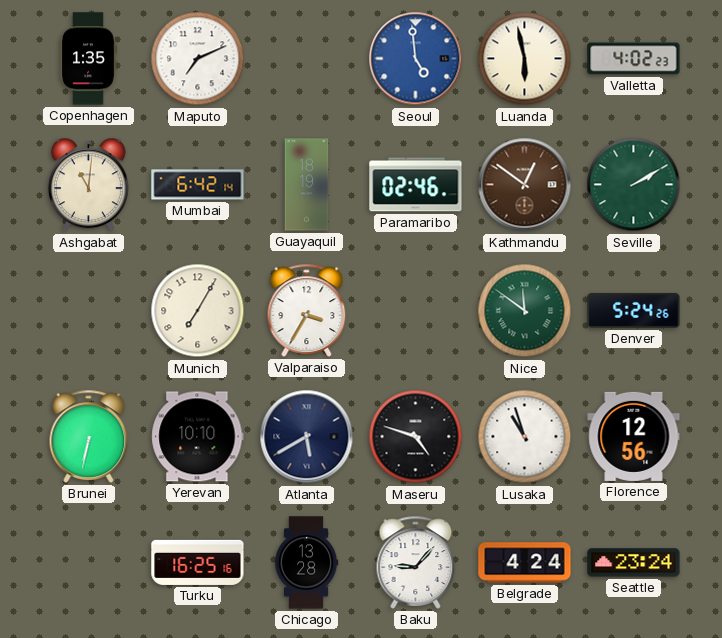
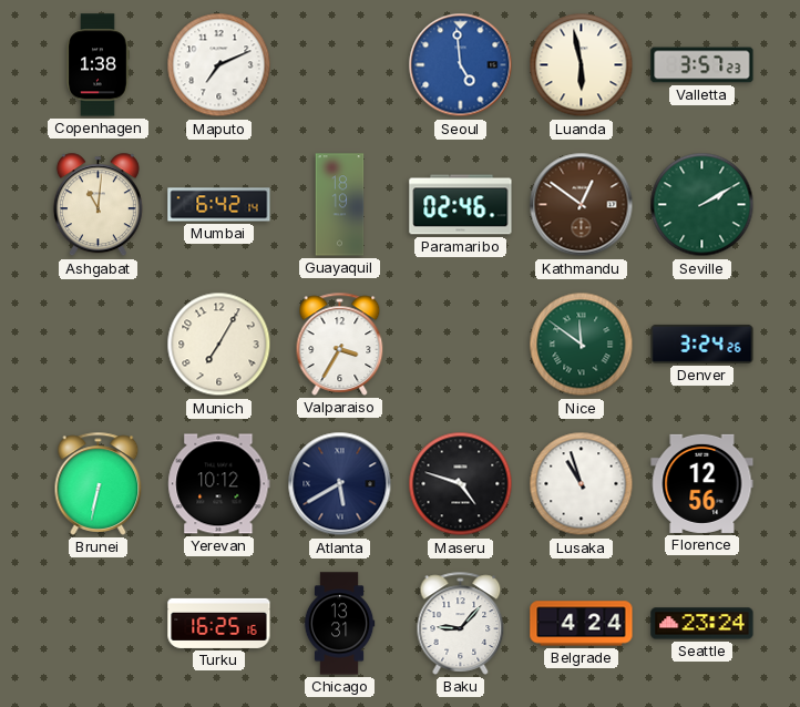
Copenhagen: 1:35 -> 1:38 (98, 65)
Valletta: 4:02 -> 3:57 (702, 65)
Denver: 5:24 -> 3:24 (702, 344)
Yerevan: 10:10 -> 10:12 (219, 484)
Chicago: 13:28 -> 13:31 (339, 624)
